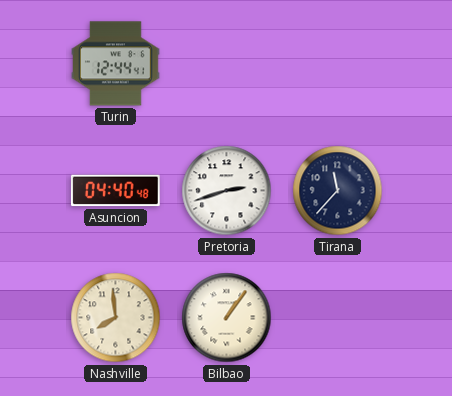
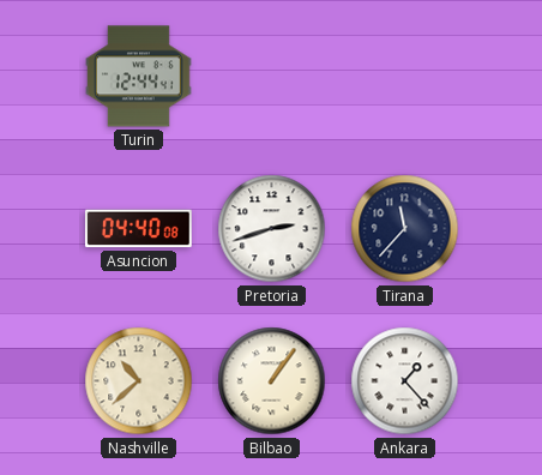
Asuncion: 04:40:48 -> 04:40:08 (138, 229)
Nashville: 7:59 -> 10:38 (139, 381)
Ankara: none -> 1:23 (405, 381)
